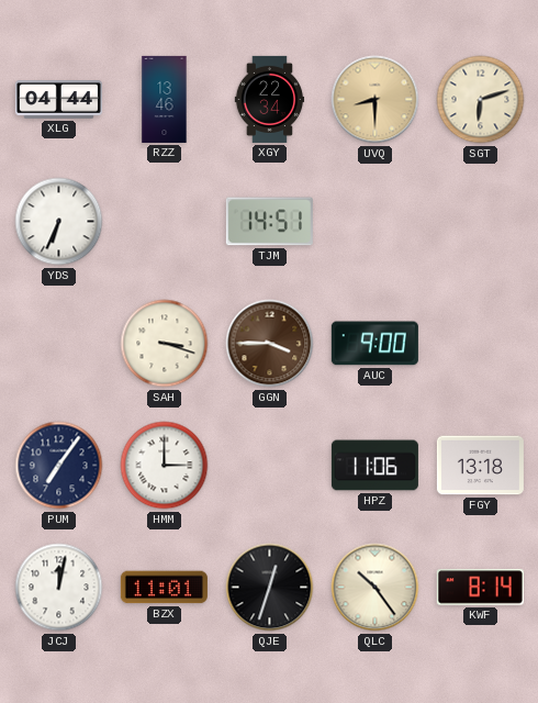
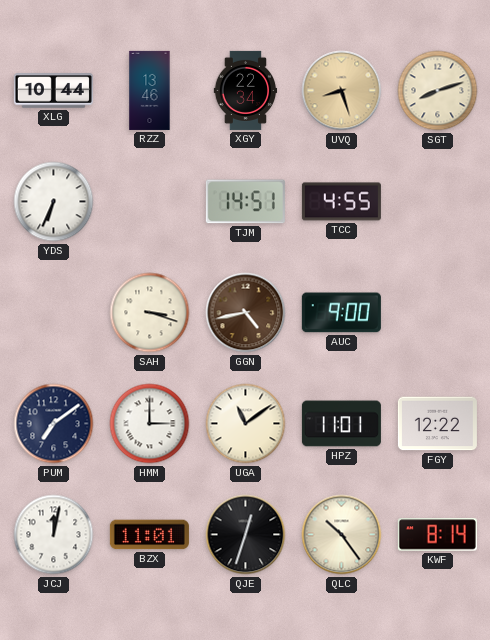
XLG: 04:44 -> 10:44 (53, 91)
UVQ: 8:30 -> 8:27 (342, 91)
SGT: 6:12 -> 8:12 (438, 91)
TCC: none -> 4:55 (341, 202)
GGN: 3:45 -> 4:43 (246, 313)
PUM: 7:06 -> 7:09 (54, 424)
UGA: none -> 11:09 (246, 424)
HPZ: 11:06 -> 11:01 (341, 424)
FGY: 13:18 -> 12:22 (437, 424)
